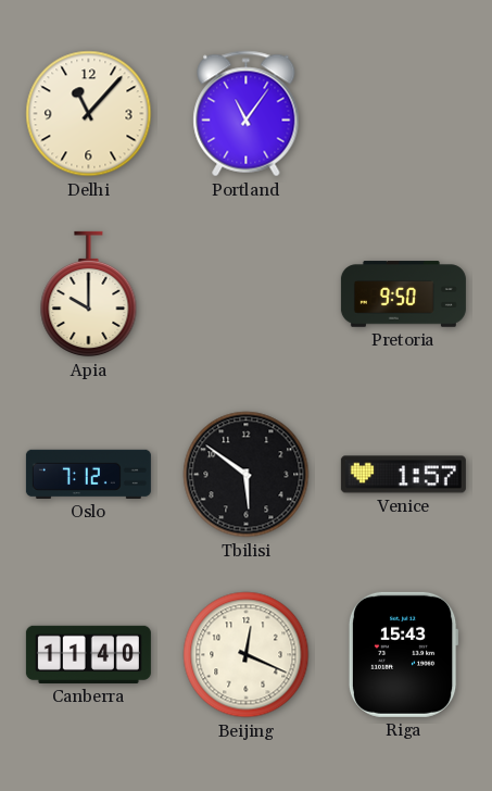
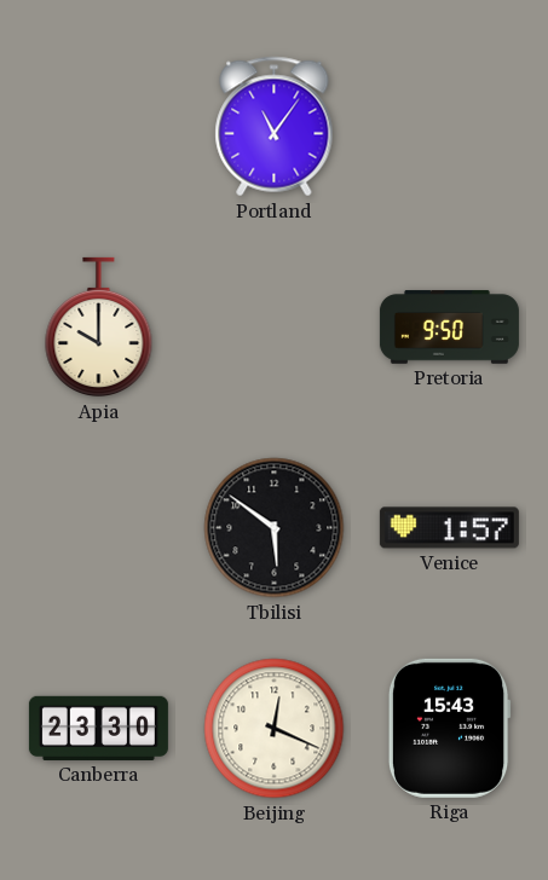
Delhi: 11:07 -> none (89, 114)
Oslo: 7:12 -> none (88, 474)
Canberra: 11:40 -> 23:30 (98, 728)
